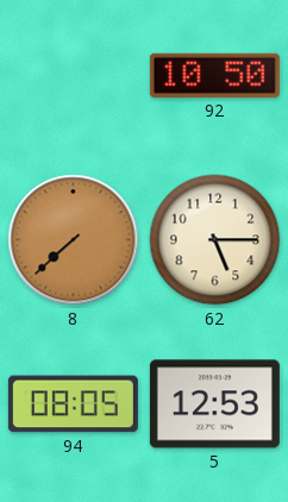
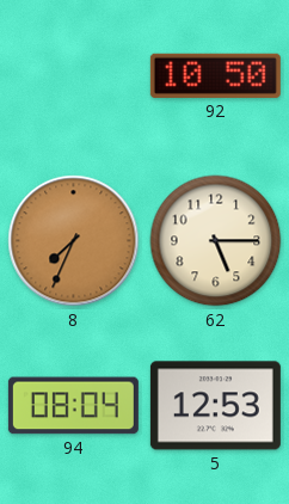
8: 7:38 -> 7:34 (74, 241)
94: 08:05 -> 08:04 (73, 406)
